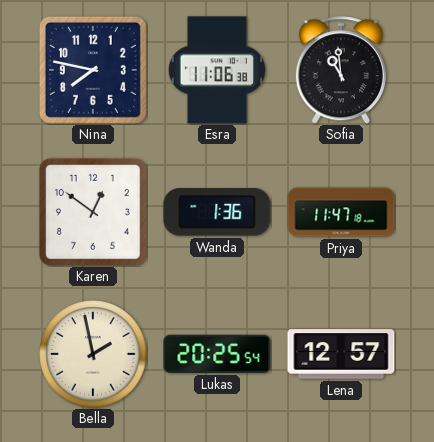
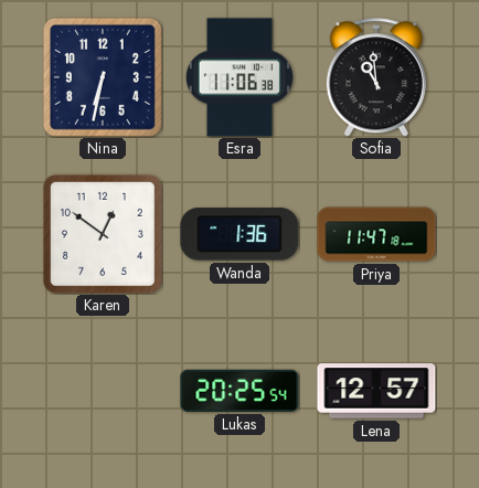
Nina: 7:47 -> 6:32 (103, 77)
Bella: 1:58 -> none (93, 354)
